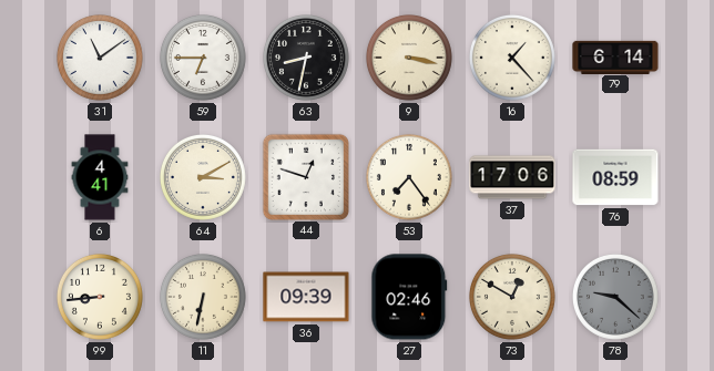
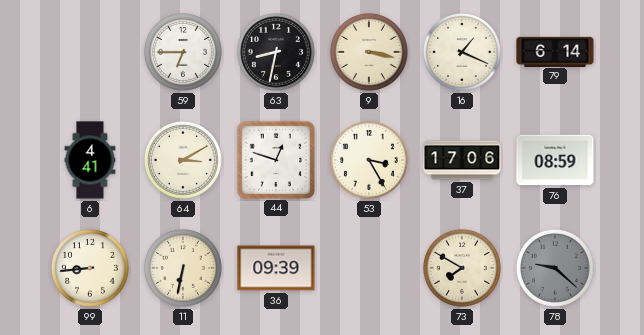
31: 11:09 -> none (100, 58)
16: 1:23 -> 1:19 (462, 52)
53: 7:24 -> 3:25 (369, 160)
27: 02:46 -> none (409, 297)
73: 12:50 -> 7:50 (462, 268)
